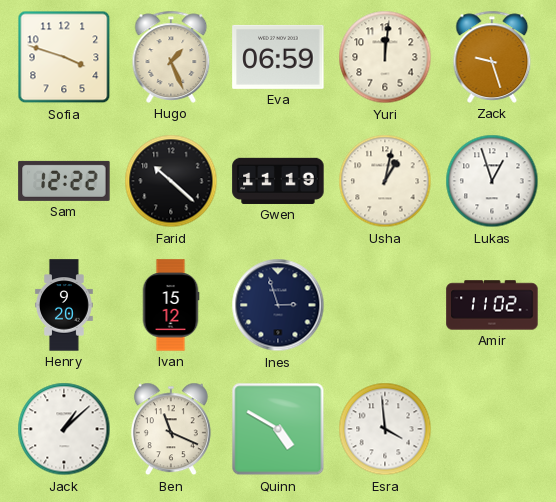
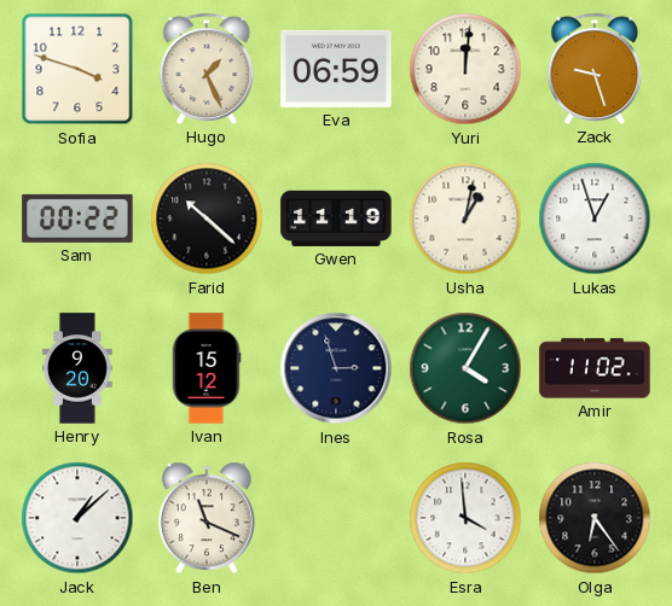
Sam: 12:22 -> 00:22 (77, 218)
Rosa: none -> 4:05 (465, 368)
Quinn: 4:50 -> none (278, 429)
Olga: none -> 6:24 (595, 518)
